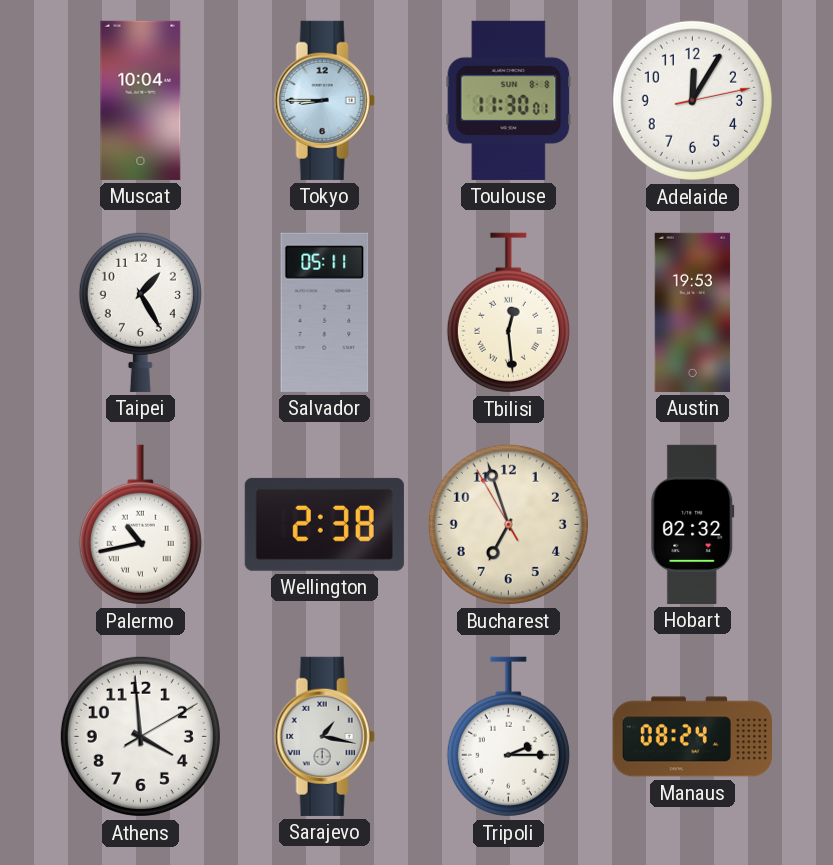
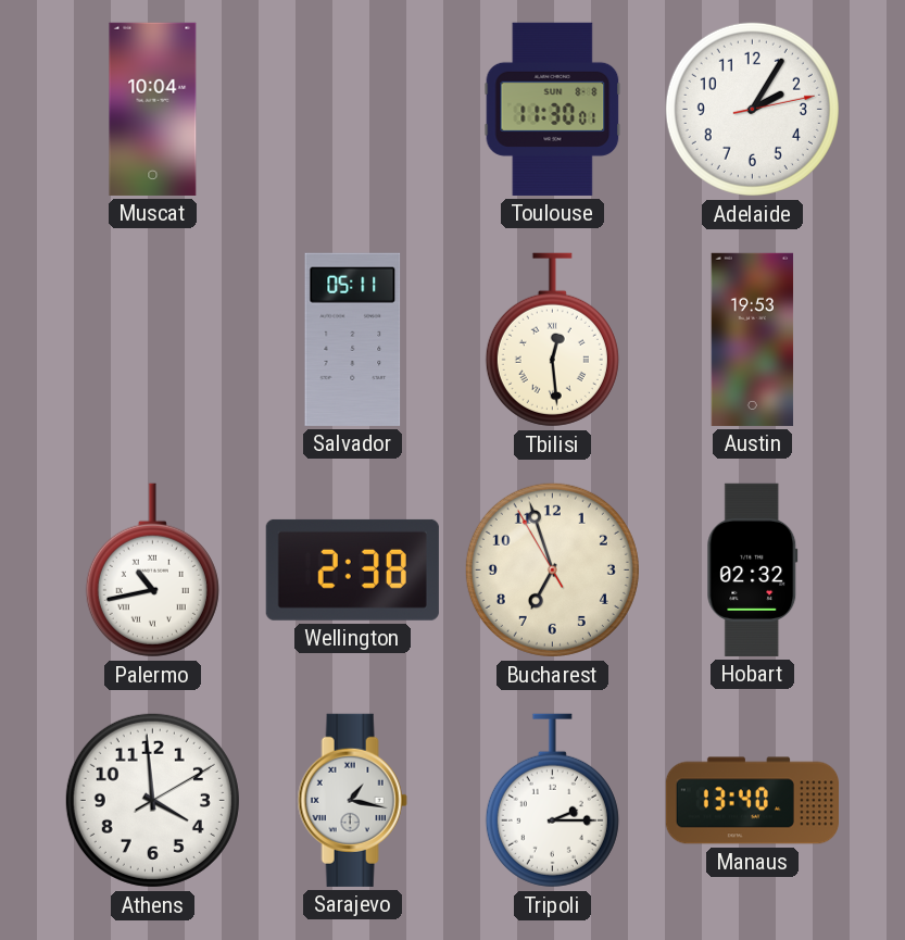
Tokyo: 8:45 -> none (324, 100)
Adelaide: 12:05 -> 2:05 (752, 109)
Taipei: 1:25 -> none (140, 312)
Manaus: 08:24 -> 13:40 (752, 801)
